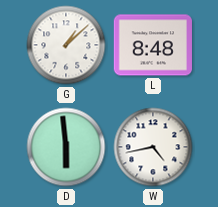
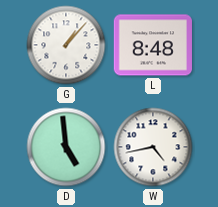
G: 1:08 -> 1:07 (66, 45)
D: 5:59 -> 4:59 (66, 147)
